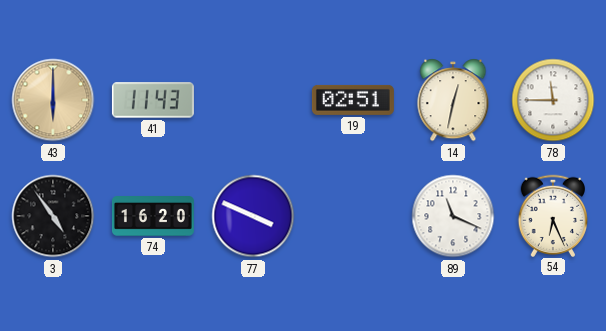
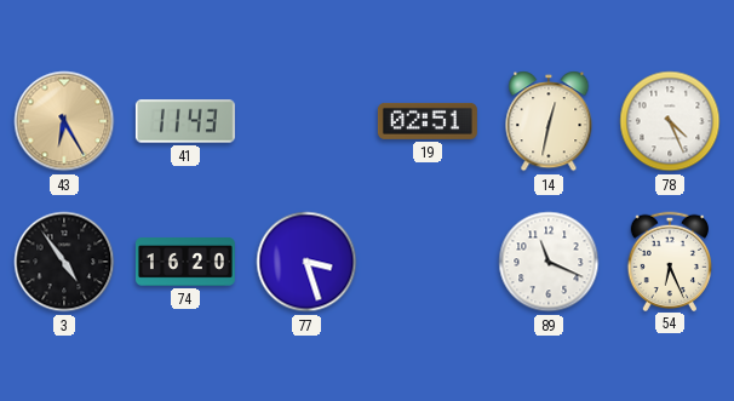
43: 6:00 -> 6:25 (64, 121)
78: 11:45 -> 4:26 (670, 121)
77: 3:49 -> 3:27 (306, 262)
